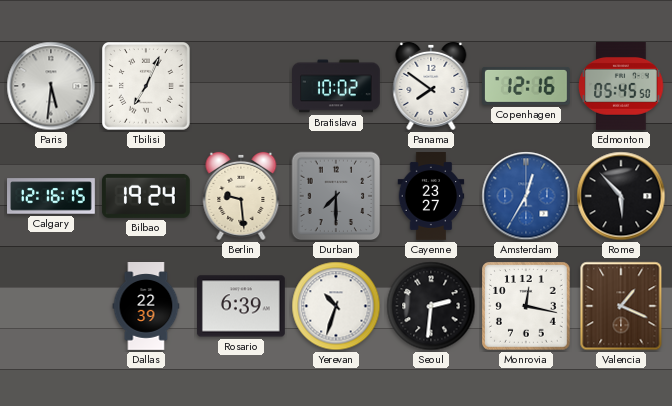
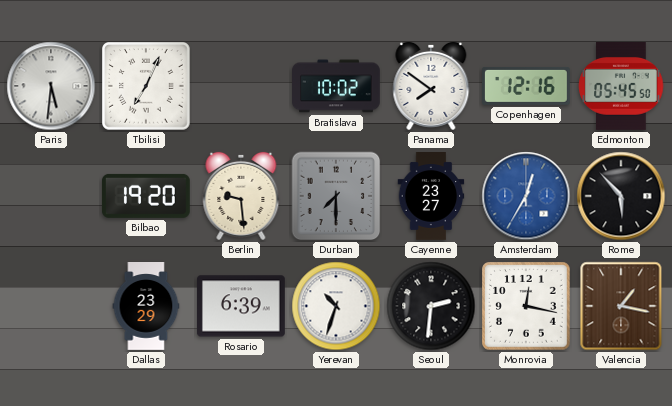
Calgary: 12:16 -> none (51, 196)
Bilbao: 19:24 -> 19:20 (146, 196)
Dallas: 22:39 -> 23:29 (146, 307)
Valencia: 1:19 -> 1:17 (621, 306)
